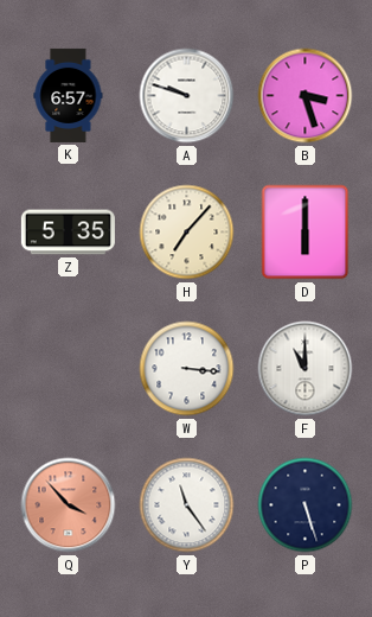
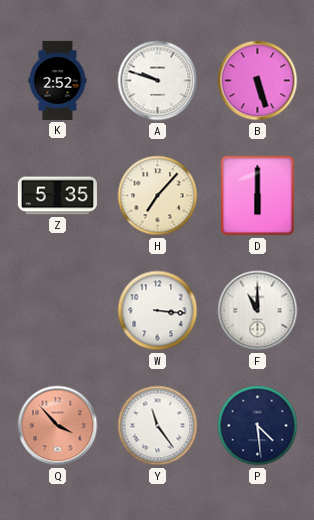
K: 6:57 -> 2:52 (58, 80)
B: 3:27 -> 5:27 (258, 81)
P: 5:27 -> 4:29 (258, 426)
